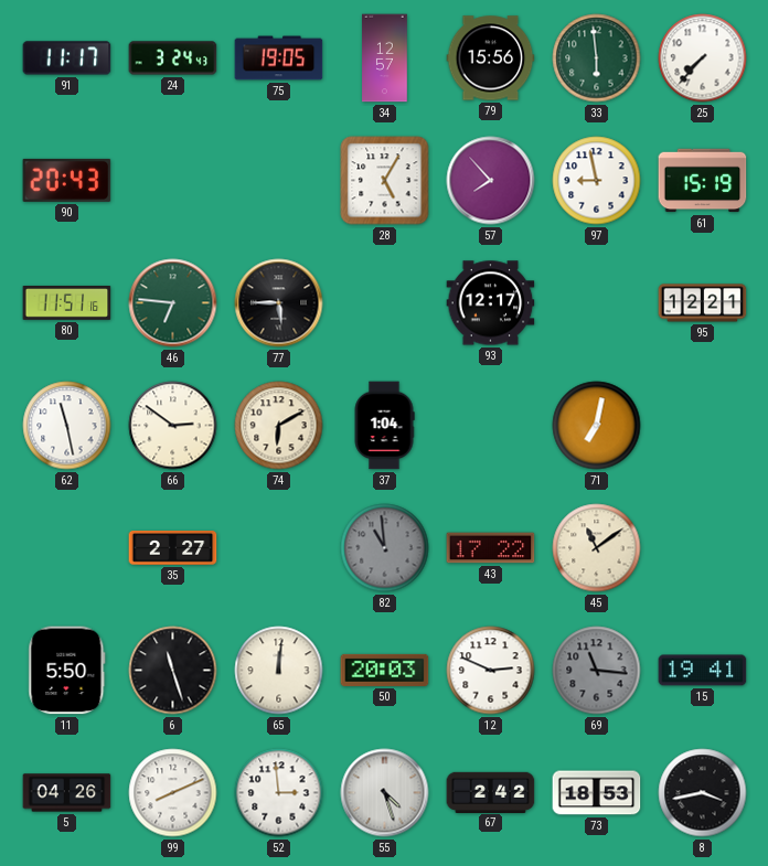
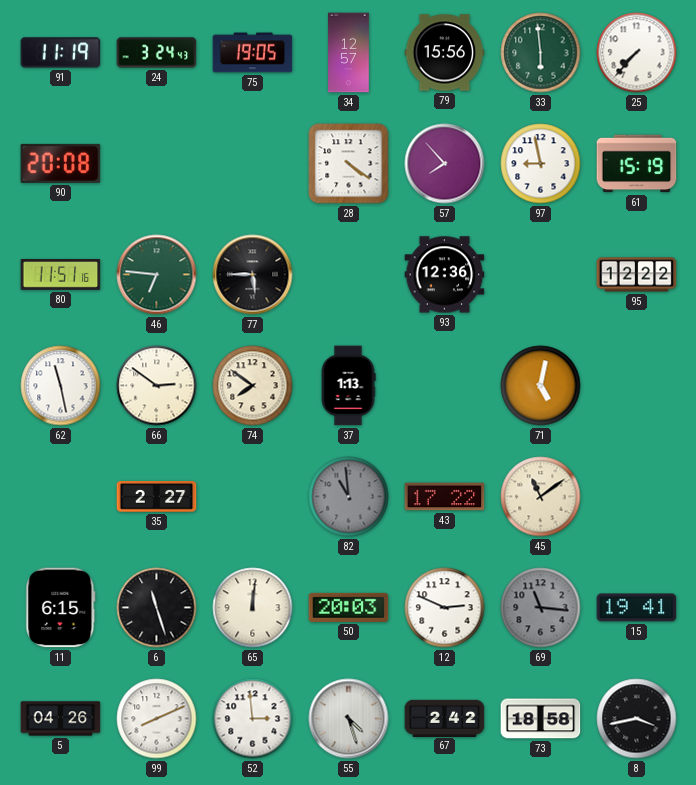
91: 11:17 -> 11:19 (61, 53)
90: 20:43 -> 20:08 (61, 163)
28: 5:05 -> 4:21 (349, 164)
93: 12:17 -> 12:36 (445, 275)
95: 12:21 -> 12:22 (637, 275)
74: 6:10 -> 7:51 (253, 386)
37: 1:04 -> 1:13 (348, 386)
71: 7:02 -> 5:02 (541, 386)
11: 5:50 -> 6:15 (61, 608)
73: 18:53 -> 18:58 (541, 719)
